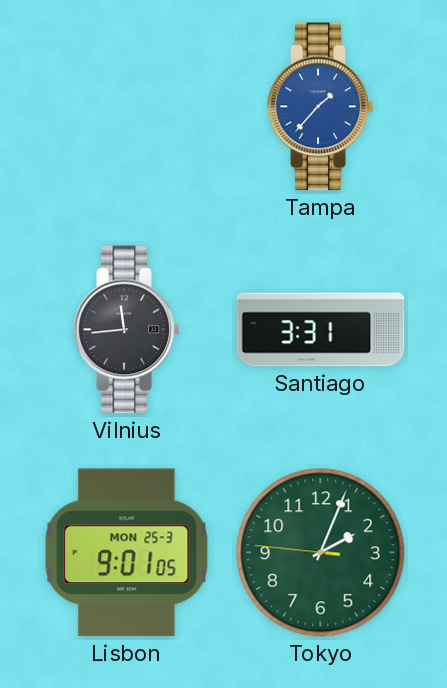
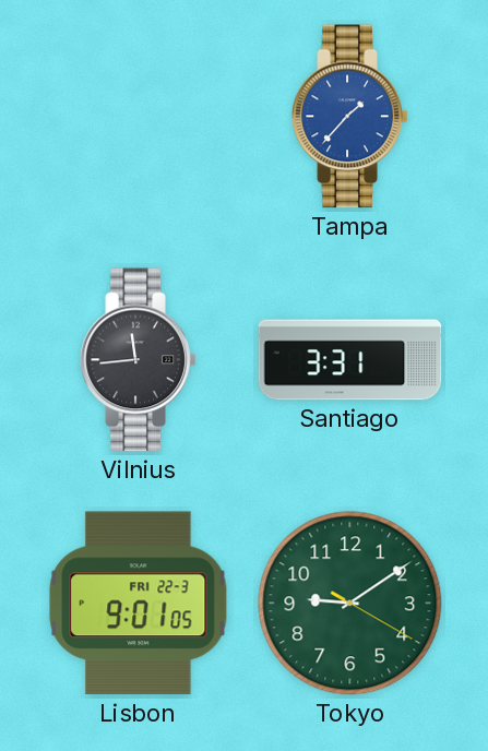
Lisbon date: MON 25-3 -> FRI 22-3 (139, 604)
Tokyo: 2:03 -> 9:09 (350, 604)
